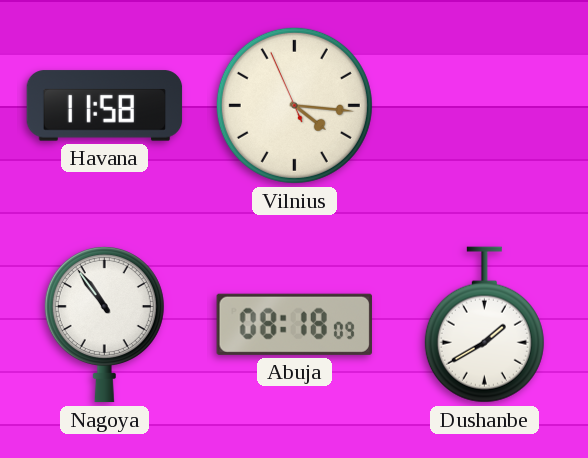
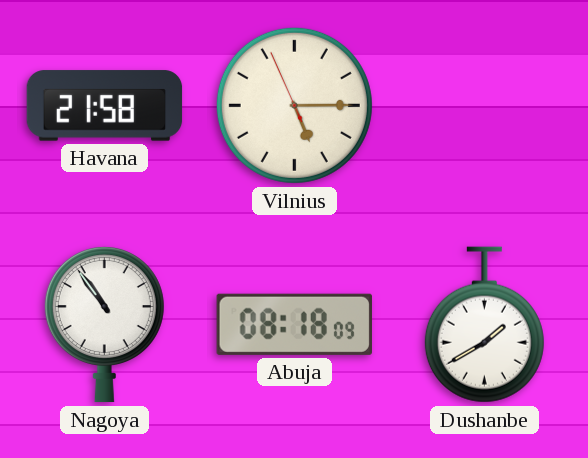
Havana: 11:58 -> 21:58 (105, 106)
Vilnius: 4:15 -> 5:14 (294, 105)
